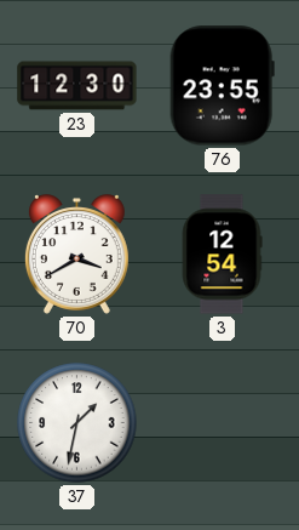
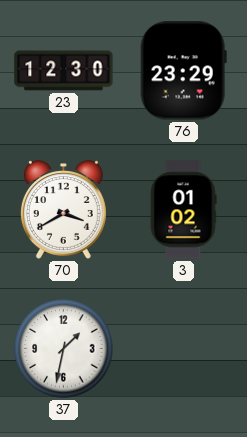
76: 23:55 -> 23:29 (183, 71)
3: 12:54 -> 01:02 (183, 210)
